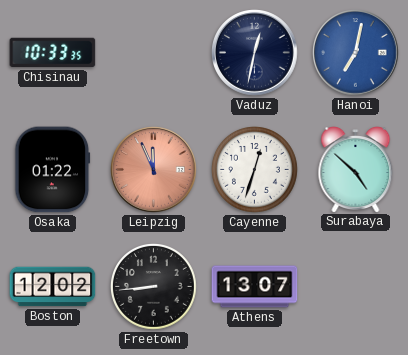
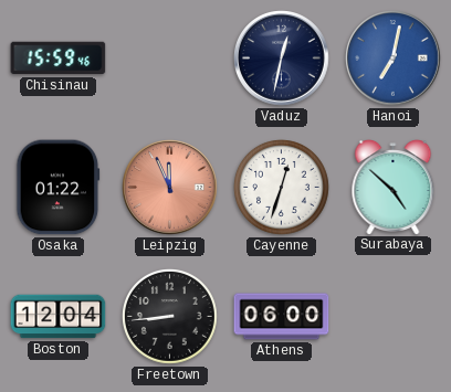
Chisinau: 10:33 -> 15:59 (59, 59)
Boston: 12:02 -> 12:04 (59, 317)
Athens: 13:07 -> 06:00 (282, 317)
